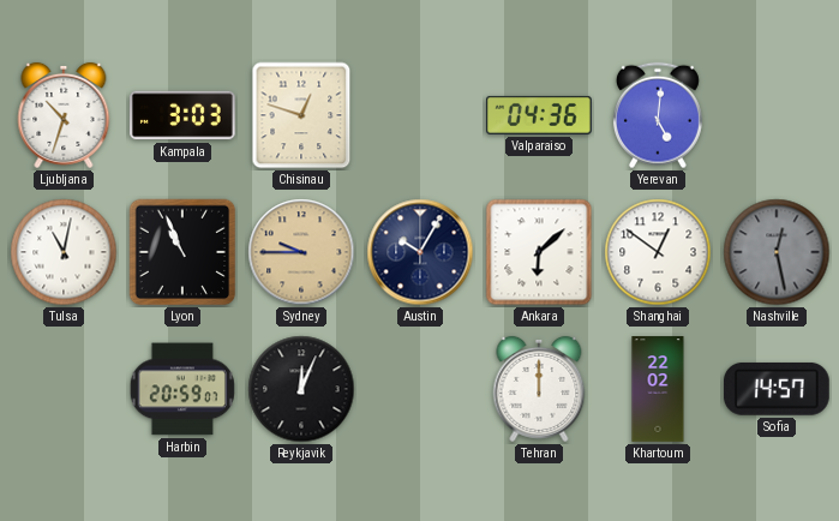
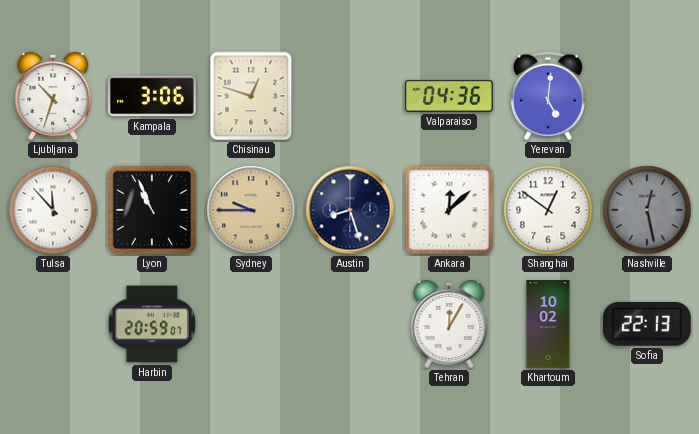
Kampala: 3:03 -> 3:06 (153, 96)
Tulsa: 11:02 -> 11:53 (53, 210)
Austin: 10:05 -> 8:27 (350, 210)
Ankara: 6:08 -> 12:08 (449, 210)
Reykjavik: 12:04 -> none (301, 389)
Tehran: 12:00 -> 12:05 (449, 324)
Khartoum: 22:02 -> 10:02 (548, 324)
Sofia: 14:57 -> 22:13 (647, 324)
